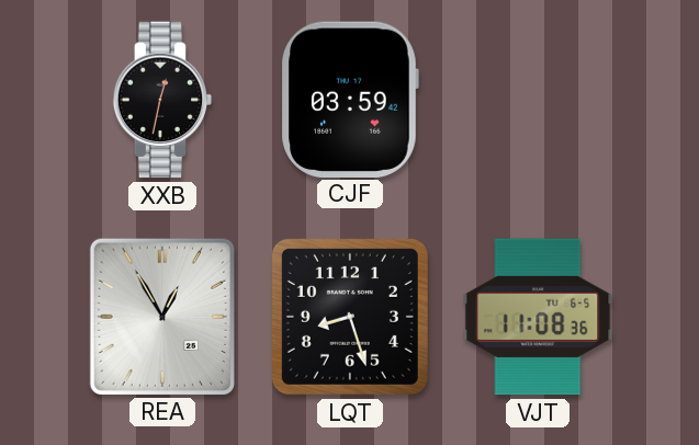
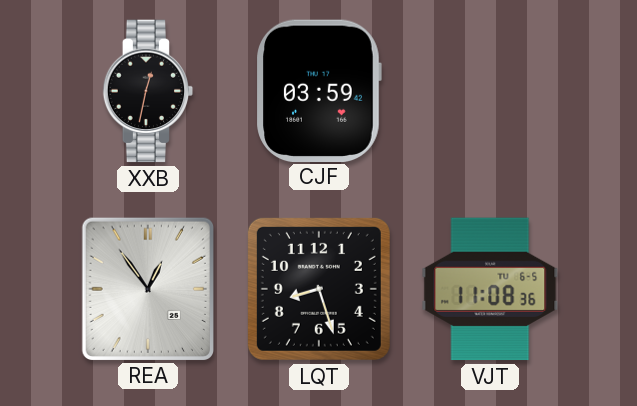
REA: 12:55 -> 12:54 (147, 288)
